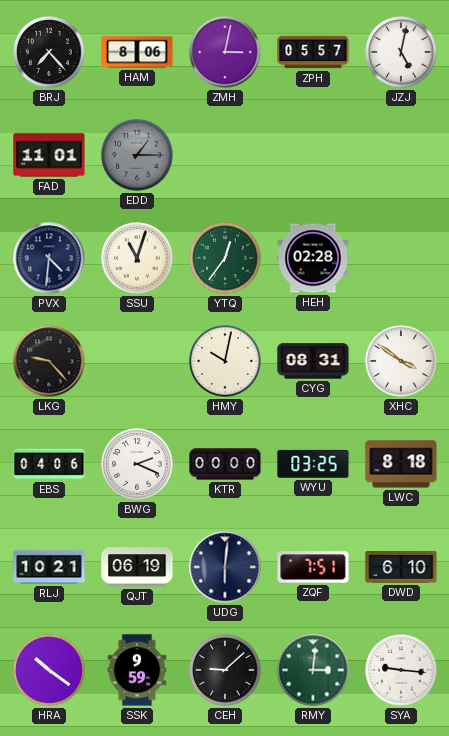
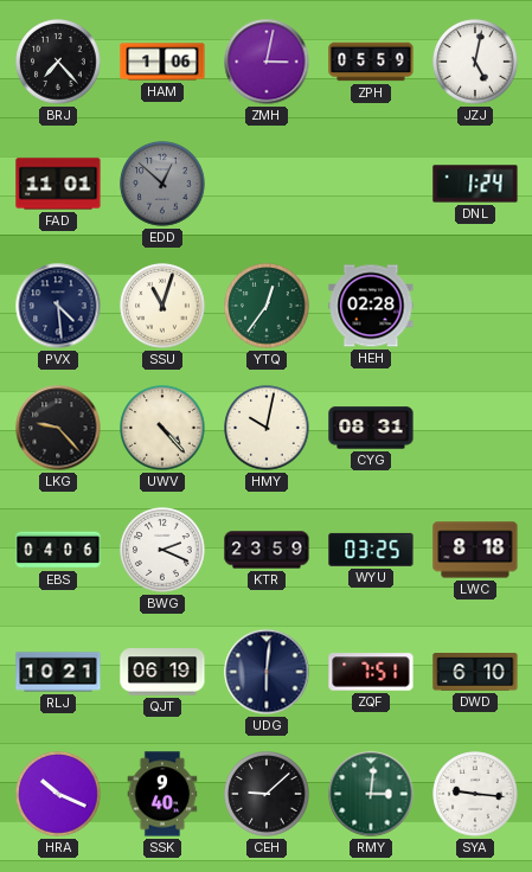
HAM: 8:06 -> 1:06 (162, 62)
ZPH: 05:57 -> 05:59 (371, 62)
EDD: 1:15 -> 12:52 (162, 184)
DNL: none -> 1:24 (475, 184)
PVX: 4:31 -> 4:29 (58, 306)
UWV: none -> 4:23 (162, 428)
XHC: 3:51 -> none (401, 361)
KTR: 00:00 -> 23:59 (267, 550)
HRA: 10:21 -> 10:19 (58, 794)
SSK: 9:59 -> 9:40 (162, 794)
